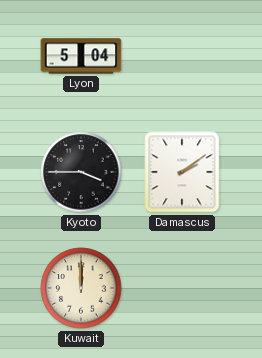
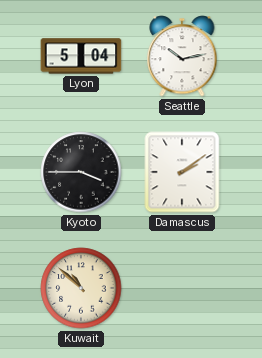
Seattle: none -> 10:13 (182, 56)
Kuwait: 12:00 -> 10:52 (81, 288)
